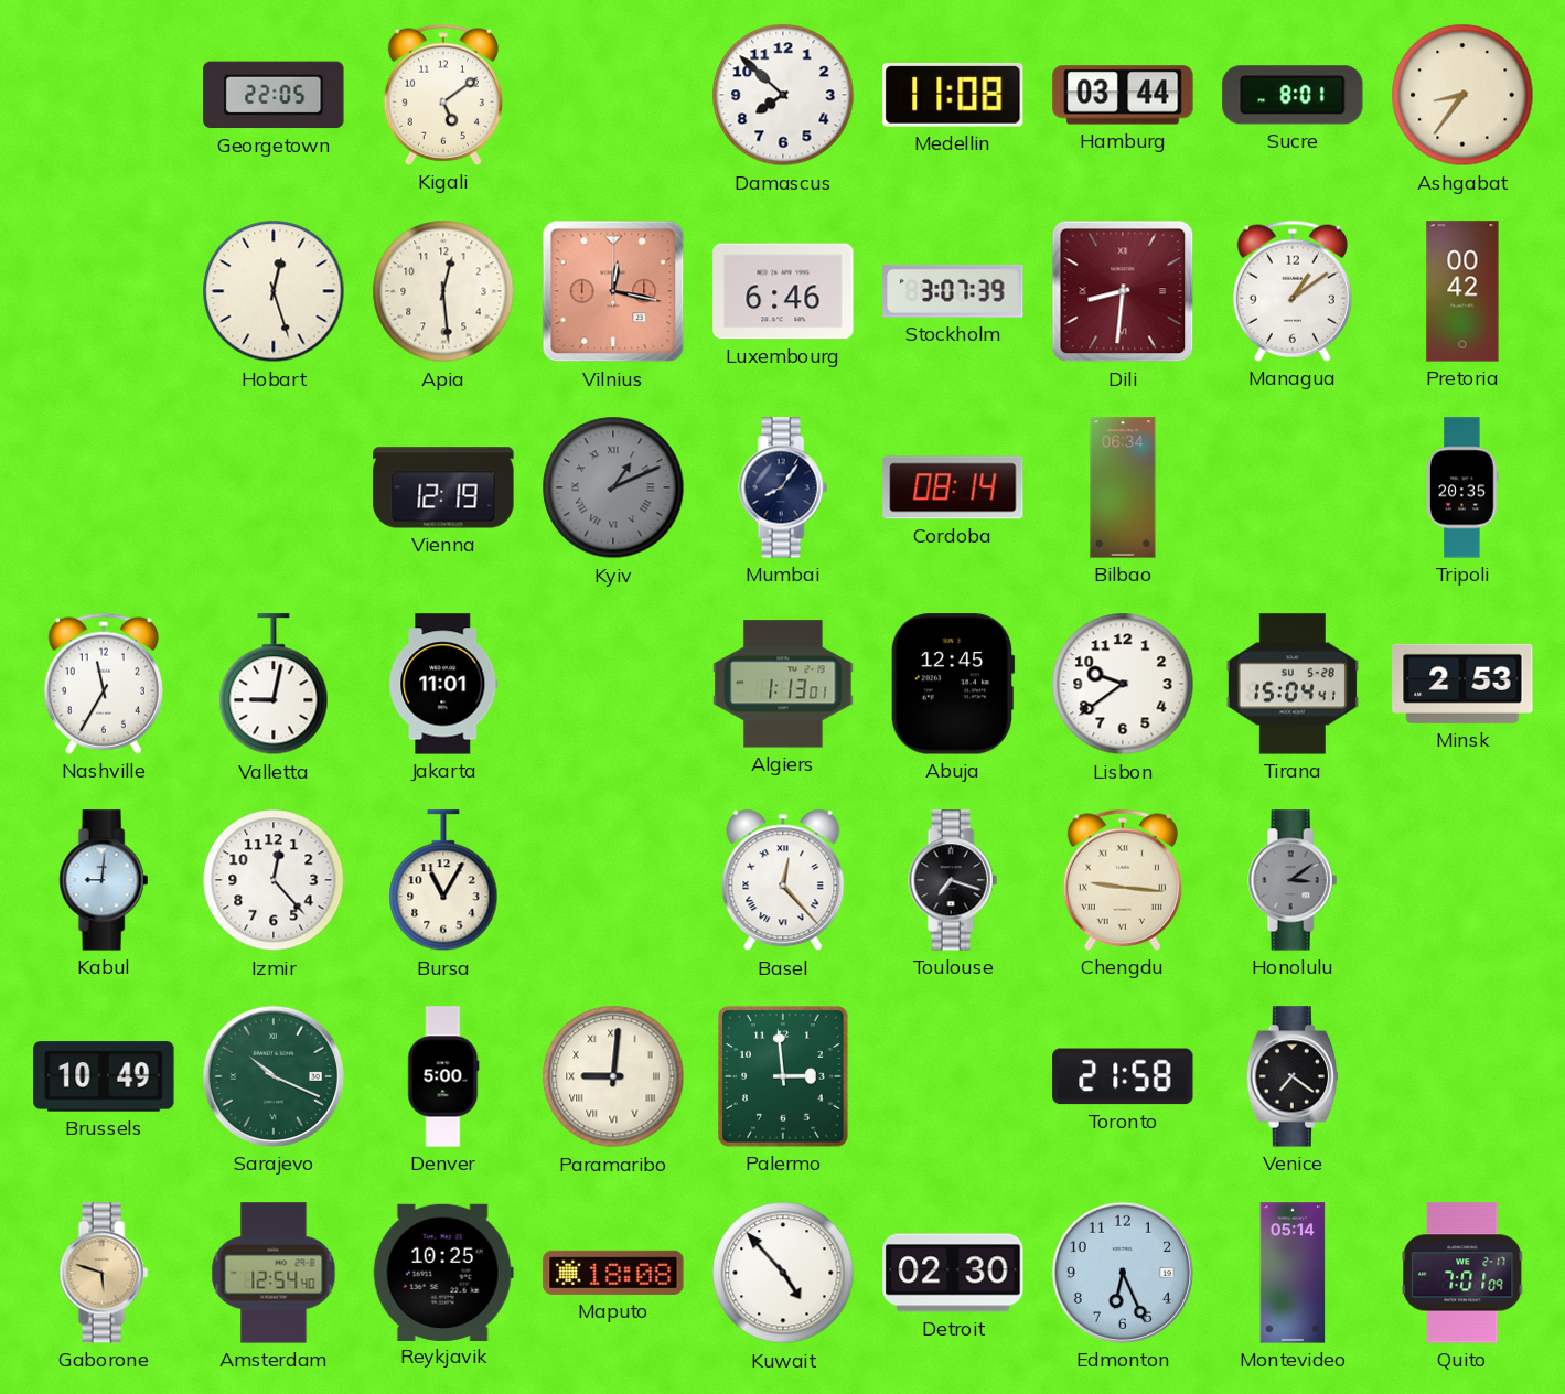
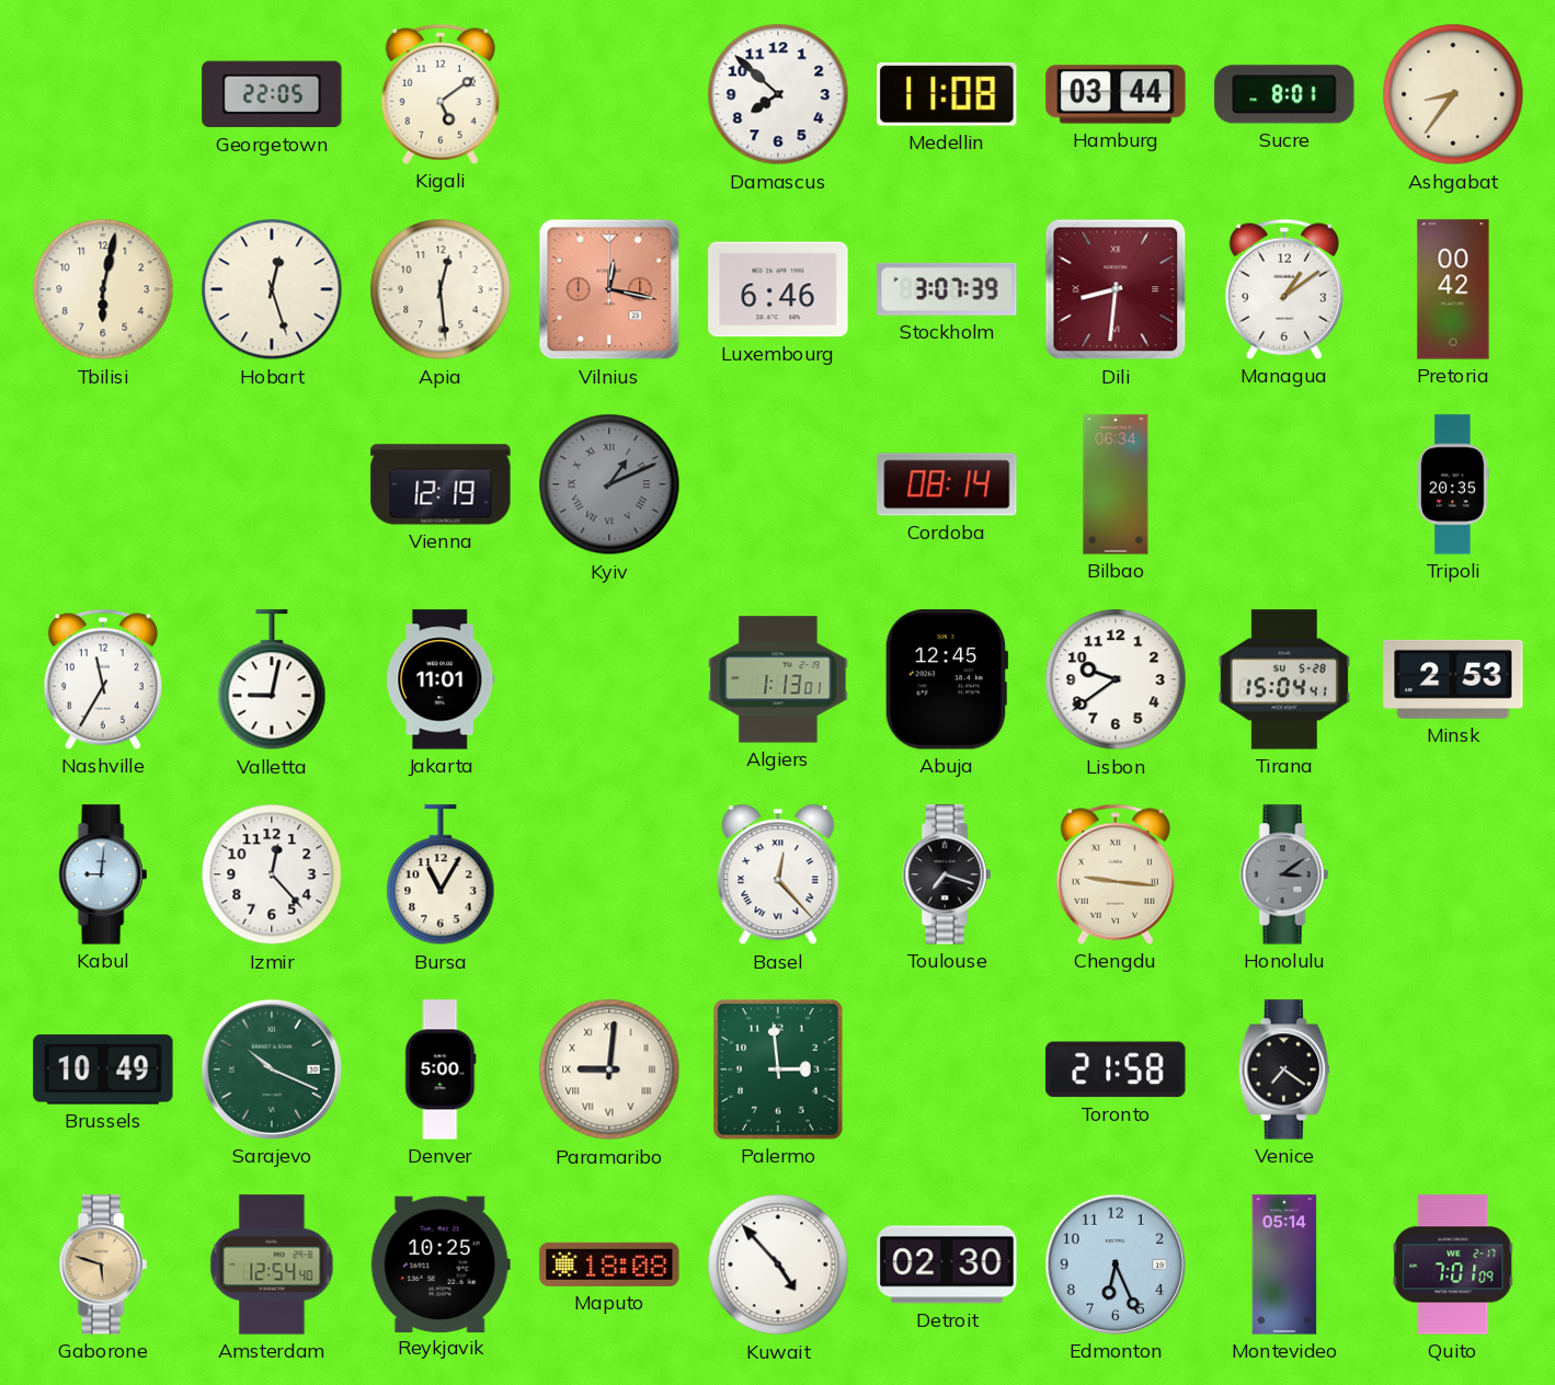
Tbilisi: none -> 6:02 (103, 289)
Mumbai: 8:06 -> none (783, 487)
